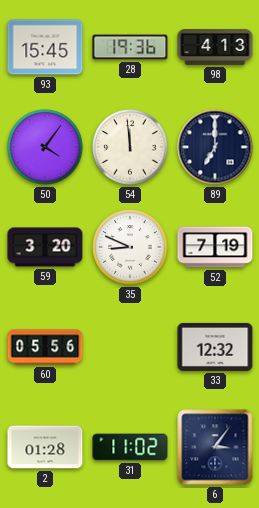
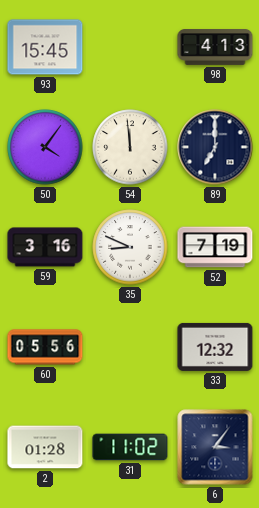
28: 19:36 -> none (130, 47)
59: 3:20 -> 3:16 (45, 247)
